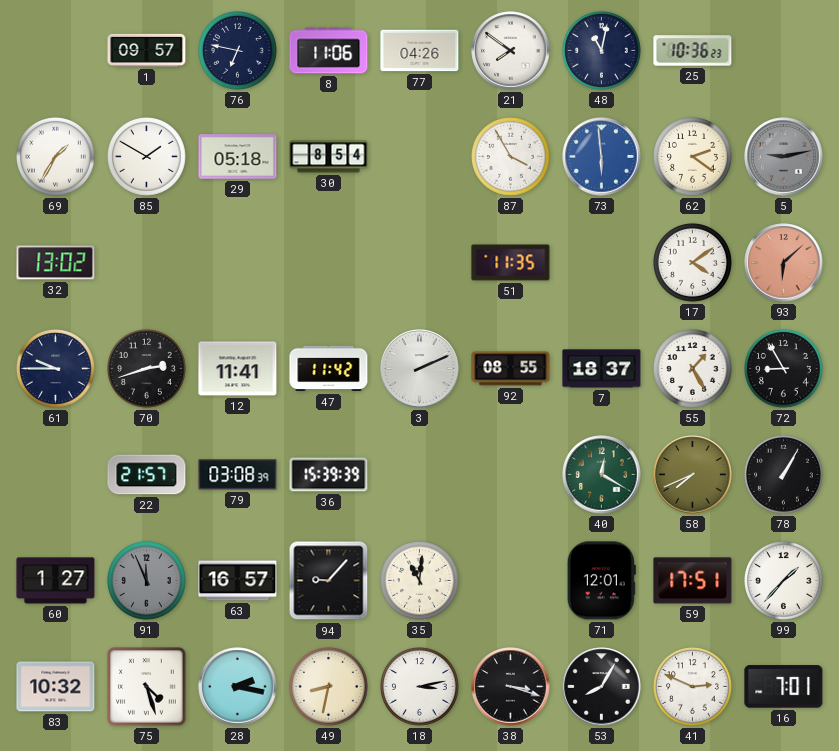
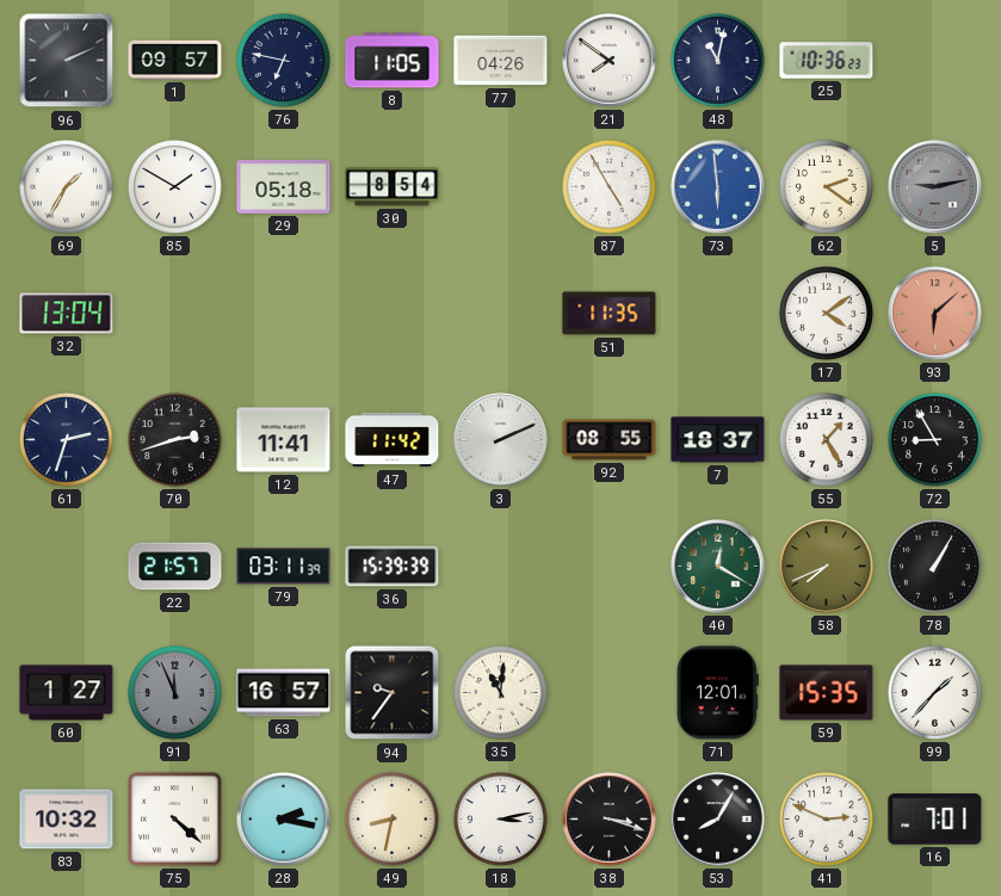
96: none -> 2:11 (67, 61)
8: 11:06 -> 11:05 (393, 61)
87: 3:55 -> 4:55 (610, 187)
32: 13:02 -> 13:04 (67, 314)
61: 9:45 -> 2:33 (67, 440)
79: 03:08 -> 03:11 (284, 567)
94: 9:07 -> 9:36 (393, 693)
59: 17:51 -> 15:35 (827, 693)
75: 4:27 -> 4:22 (175, 820)
